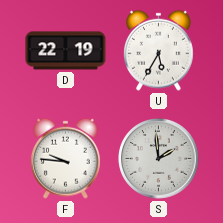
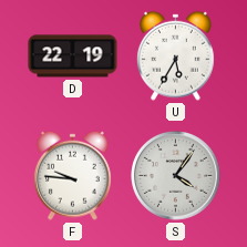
S: 1:59 -> 4:06 (176, 176)
